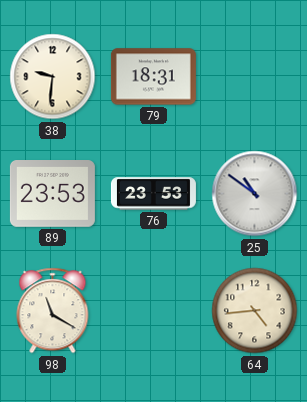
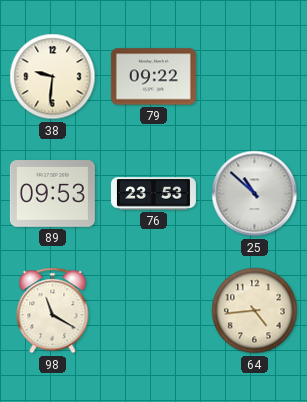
79: 18:31 -> 09:22 (153, 77)
89: 23:53 -> 09:53 (52, 194)
25: 10:51 -> 10:52 (255, 194)
